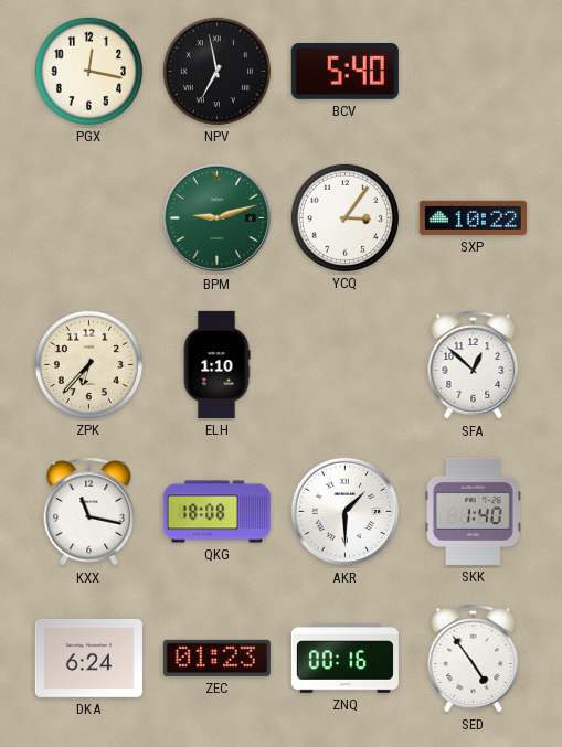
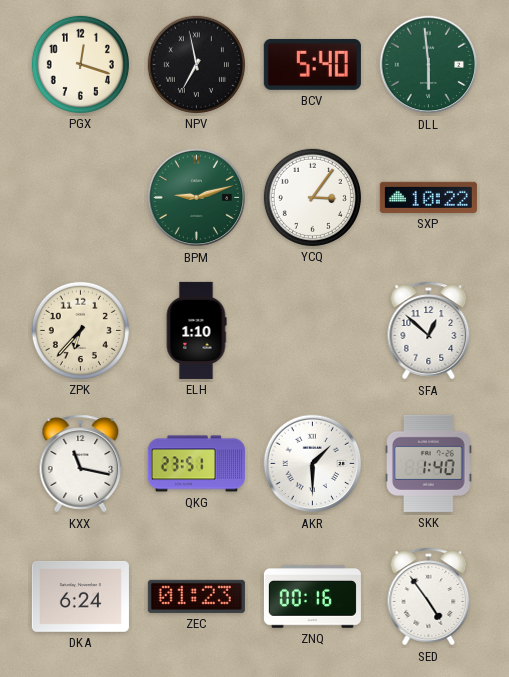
PGX: 12:17 -> 12:18 (80, 64)
DLL: none -> 5:59 (429, 65)
QKG: 18:08 -> 23:51 (196, 464)
